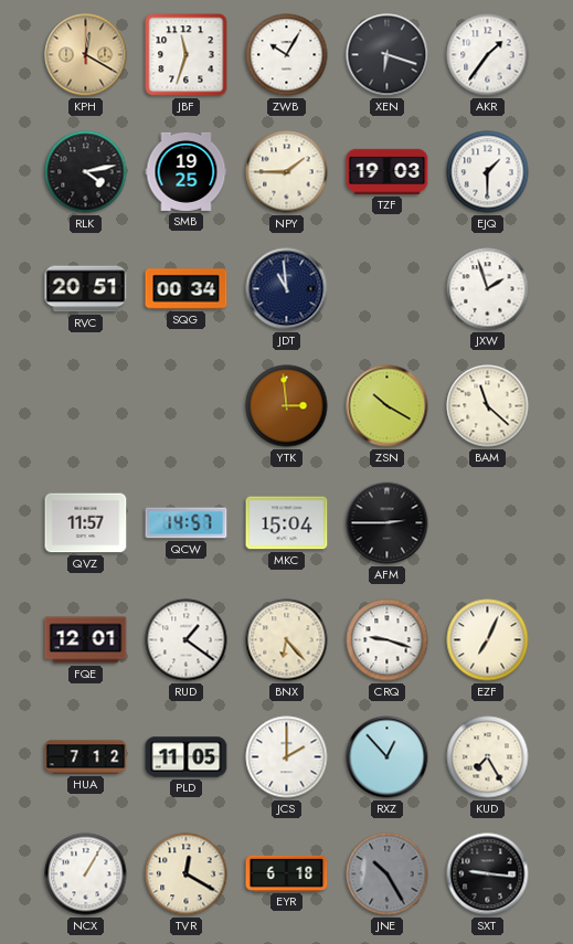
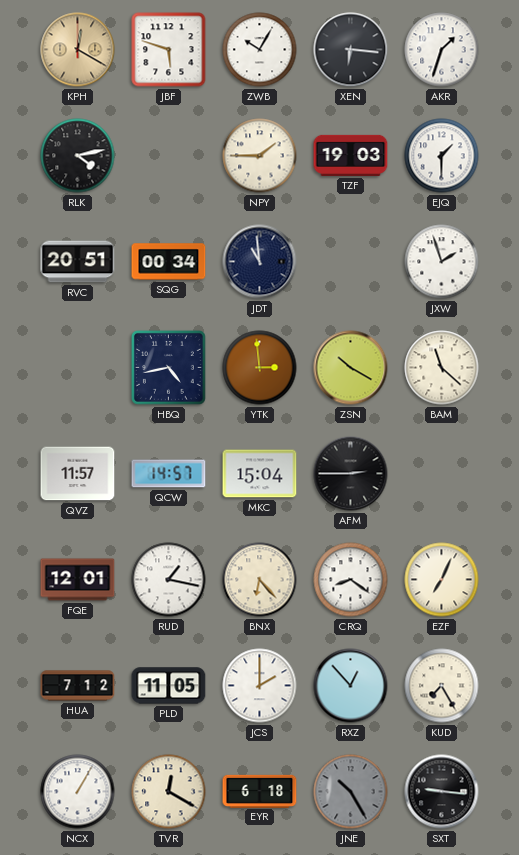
JBF: 11:33 -> 5:48 (169, 50)
XEN: 6:18 -> 6:16 (351, 50)
AKR: 1:36 -> 1:33 (442, 50)
SMB: 19:25 -> none (187, 171)
HBQ: none -> 4:43 (168, 367)
RUD: 1:21 -> 1:17 (169, 580)
CRQ: 9:18 -> 8:21 (351, 580)
